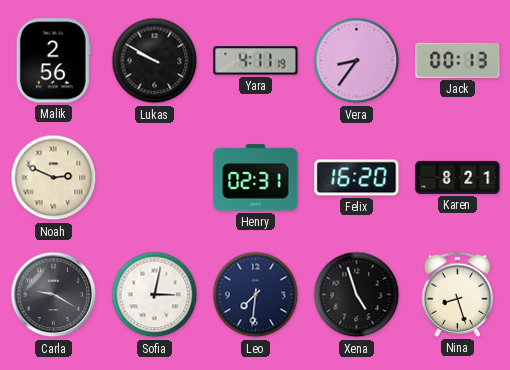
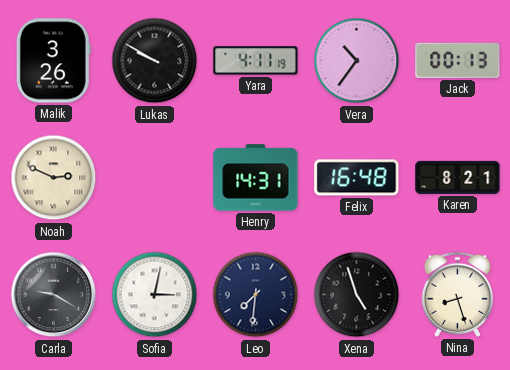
Malik: 2:56 -> 3:26 (53, 61)
Vera: 8:36 -> 10:36 (357, 61)
Henry: 02:31 -> 14:31 (256, 178)
Felix: 16:20 -> 16:48 (357, 178)
